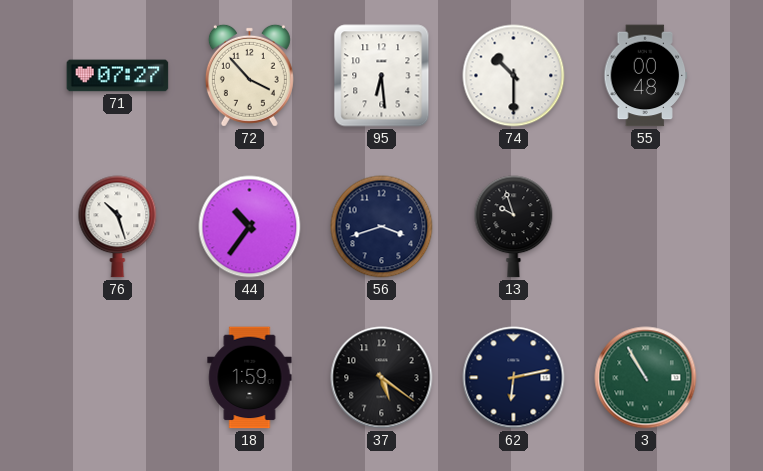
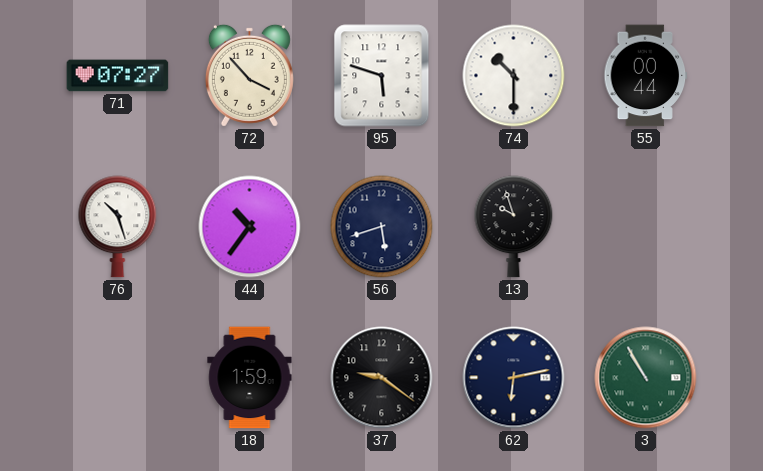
95: 6:29 -> 5:48 (382, 76)
55: 00:48 -> 00:44 (646, 76)
56: 3:42 -> 5:42 (382, 227)
37: 5:21 -> 9:21 (382, 378)
